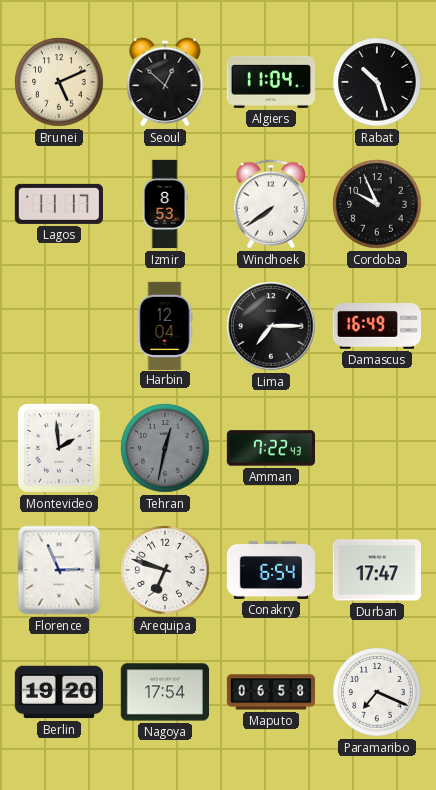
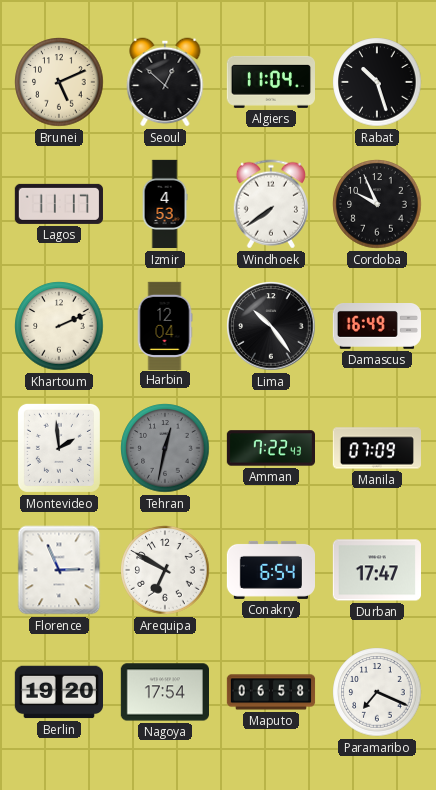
Izmir: 8:53 -> 4:53 (165, 204)
Khartoum: none -> 2:11 (59, 326)
Lima: 7:15 -> 10:24 (271, 326)
Manila: none -> 07:09 (376, 448)
Arequipa: 6:48 -> 6:50 (165, 570)
